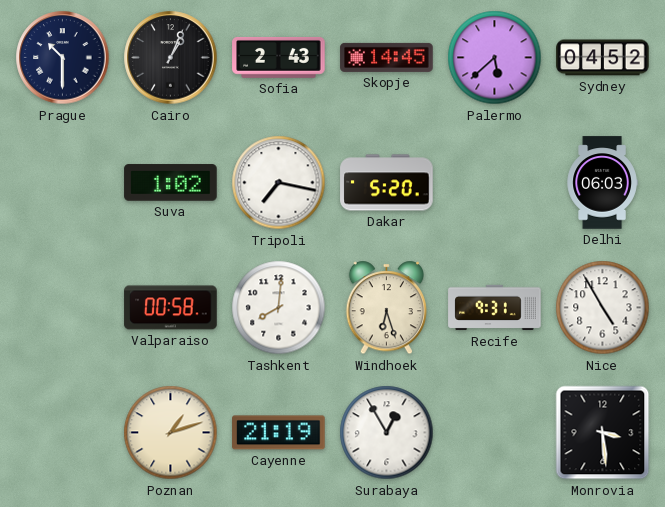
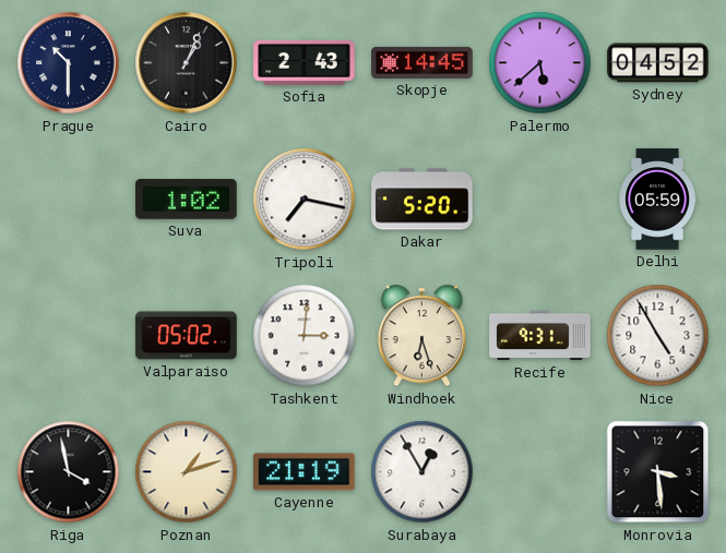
Delhi: 06:03 -> 05:59 (657, 200)
Valparaiso: 00:58 -> 05:02 (187, 336)
Tashkent: 8:01 -> 3:01 (305, 336)
Riga: none -> 3:58 (69, 472)
